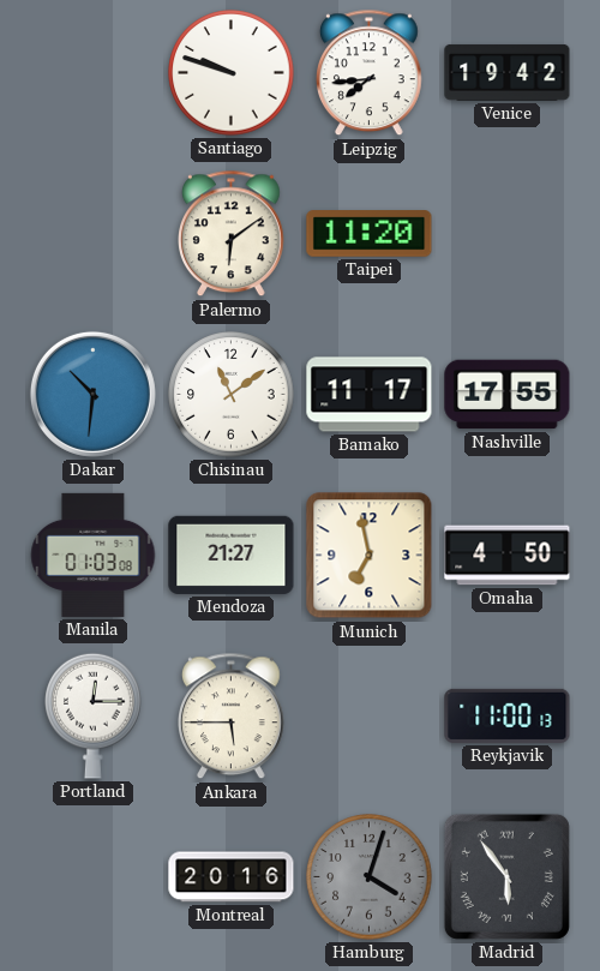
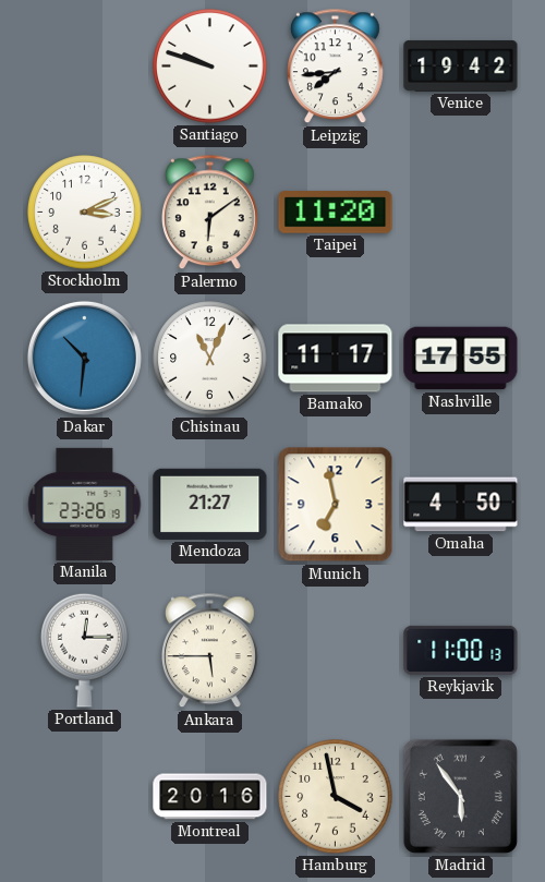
Stockholm: none -> 3:11 (85, 213)
Chisinau: 11:09 -> 11:04 (210, 359)
Manila: 01:03 -> 23:26 (85, 504)
Hamburg: 4:03 -> 3:58 (336, 797)
Hamburg dial: grey -> cream (336, 797)
